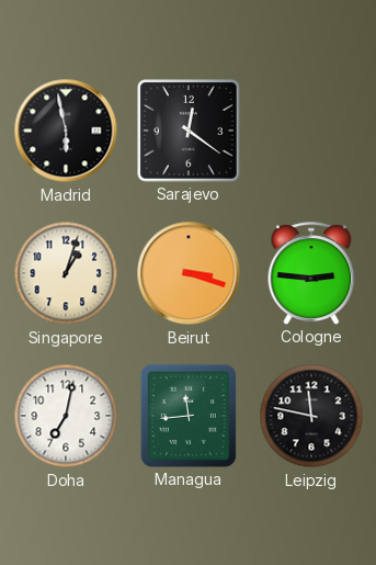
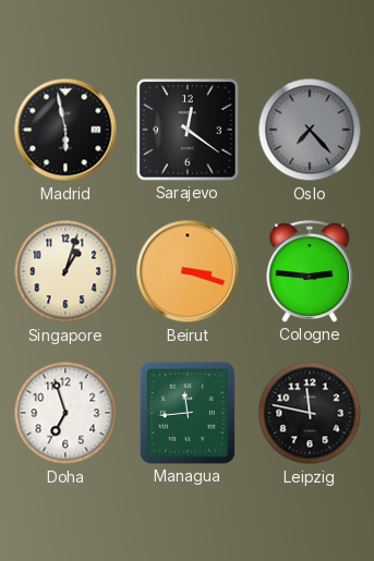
Oslo: none -> 7:23 (310, 130)
Doha: 7:02 -> 6:57 (65, 413)
